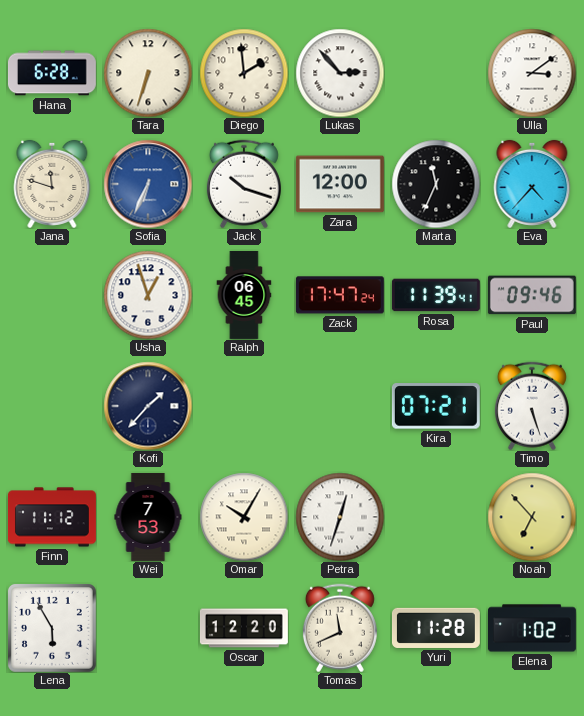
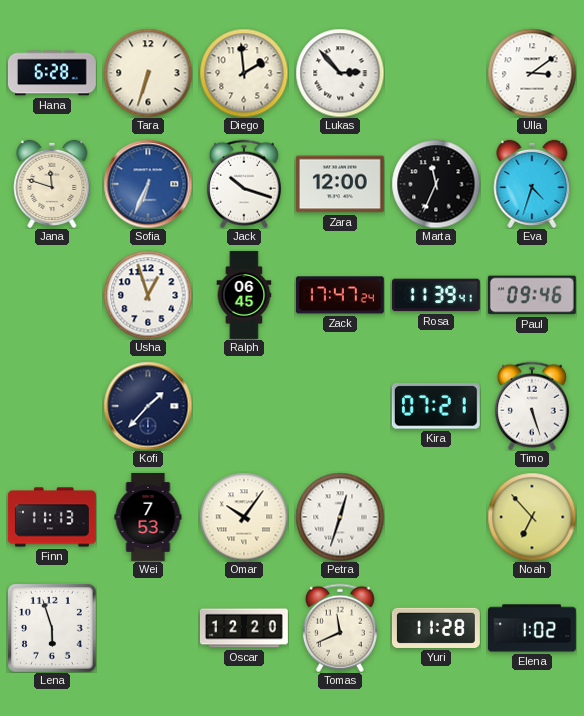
Eva: 4:37 -> 4:33 (532, 184)
Finn: 11:12 -> 11:13 (52, 517)
Omar: 10:05 -> 10:06 (244, 517)
Lena: 5:55 -> 5:57 (52, 628)
